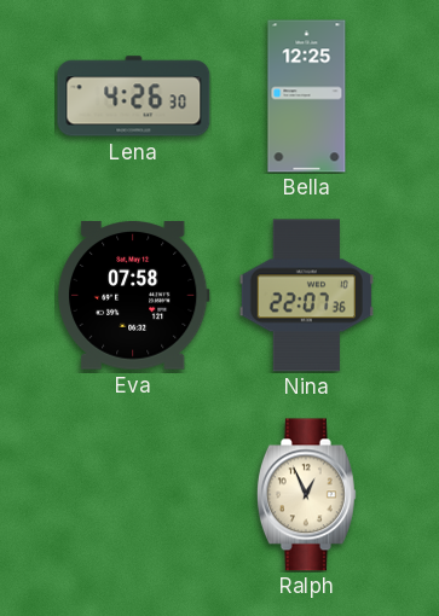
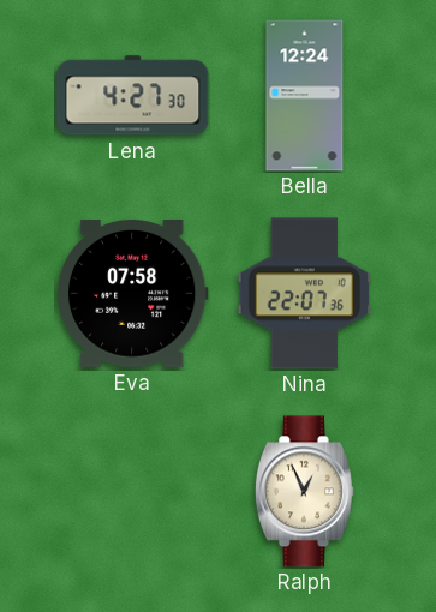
Lena: 4:26 -> 4:27 (133, 96)
Bella: 12:25 -> 12:24 (305, 96)
